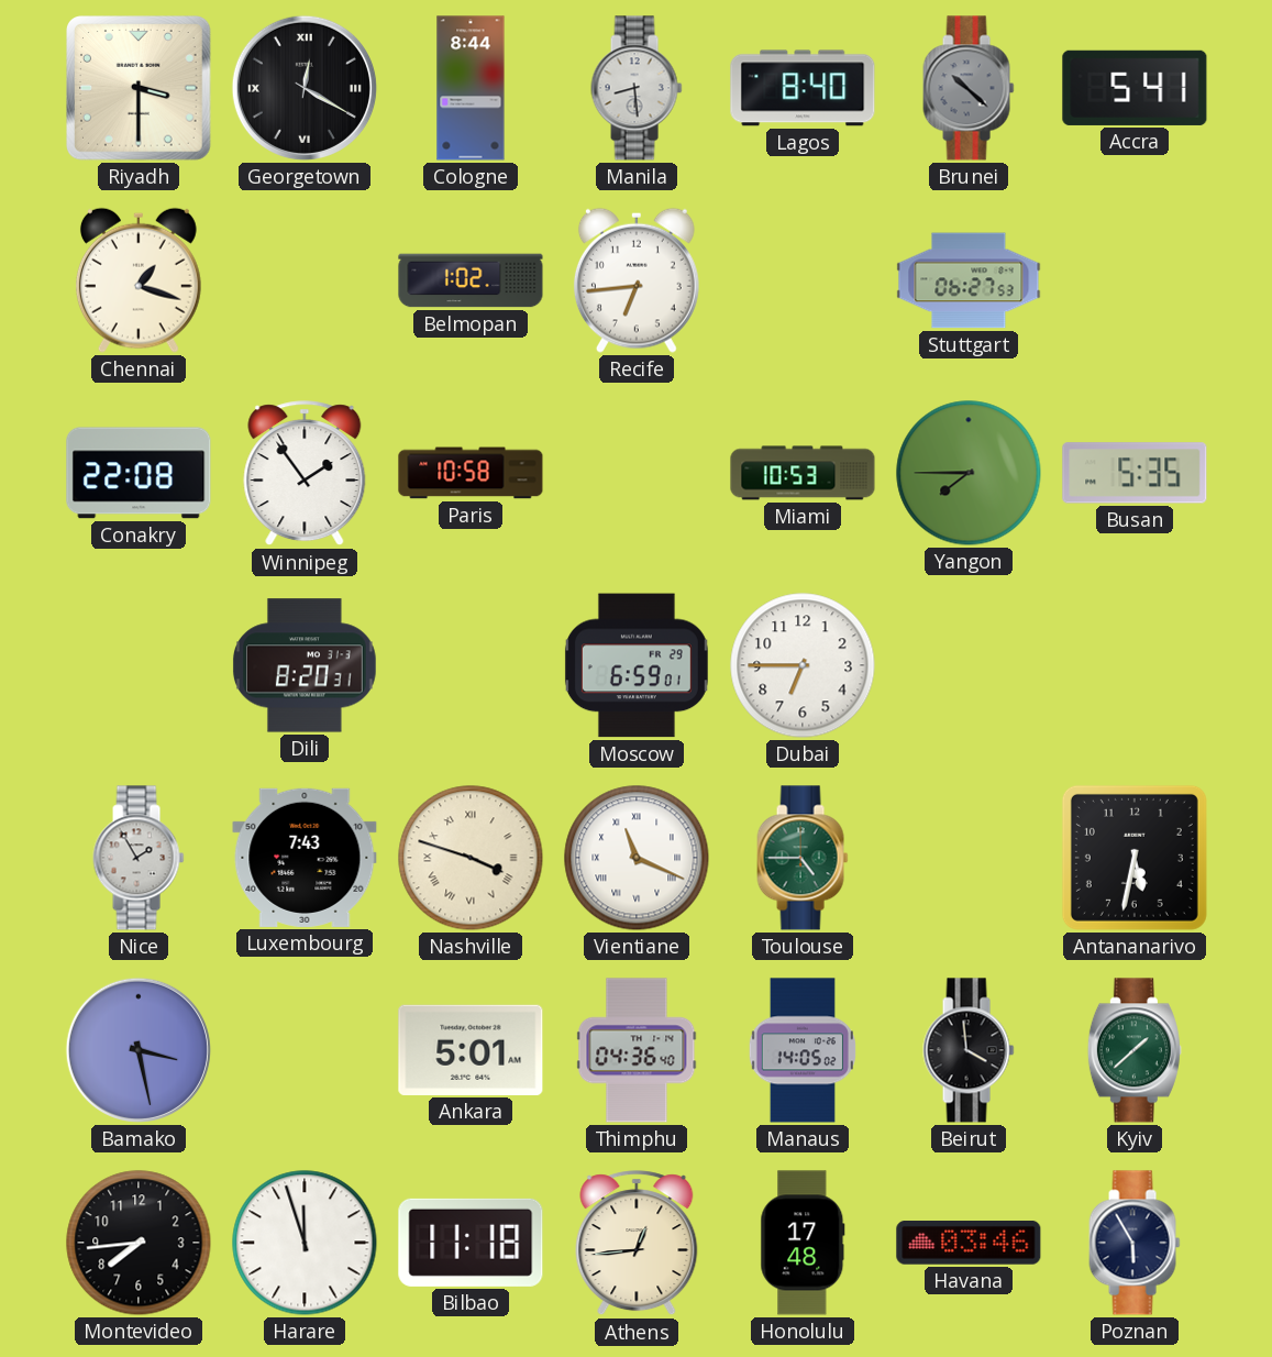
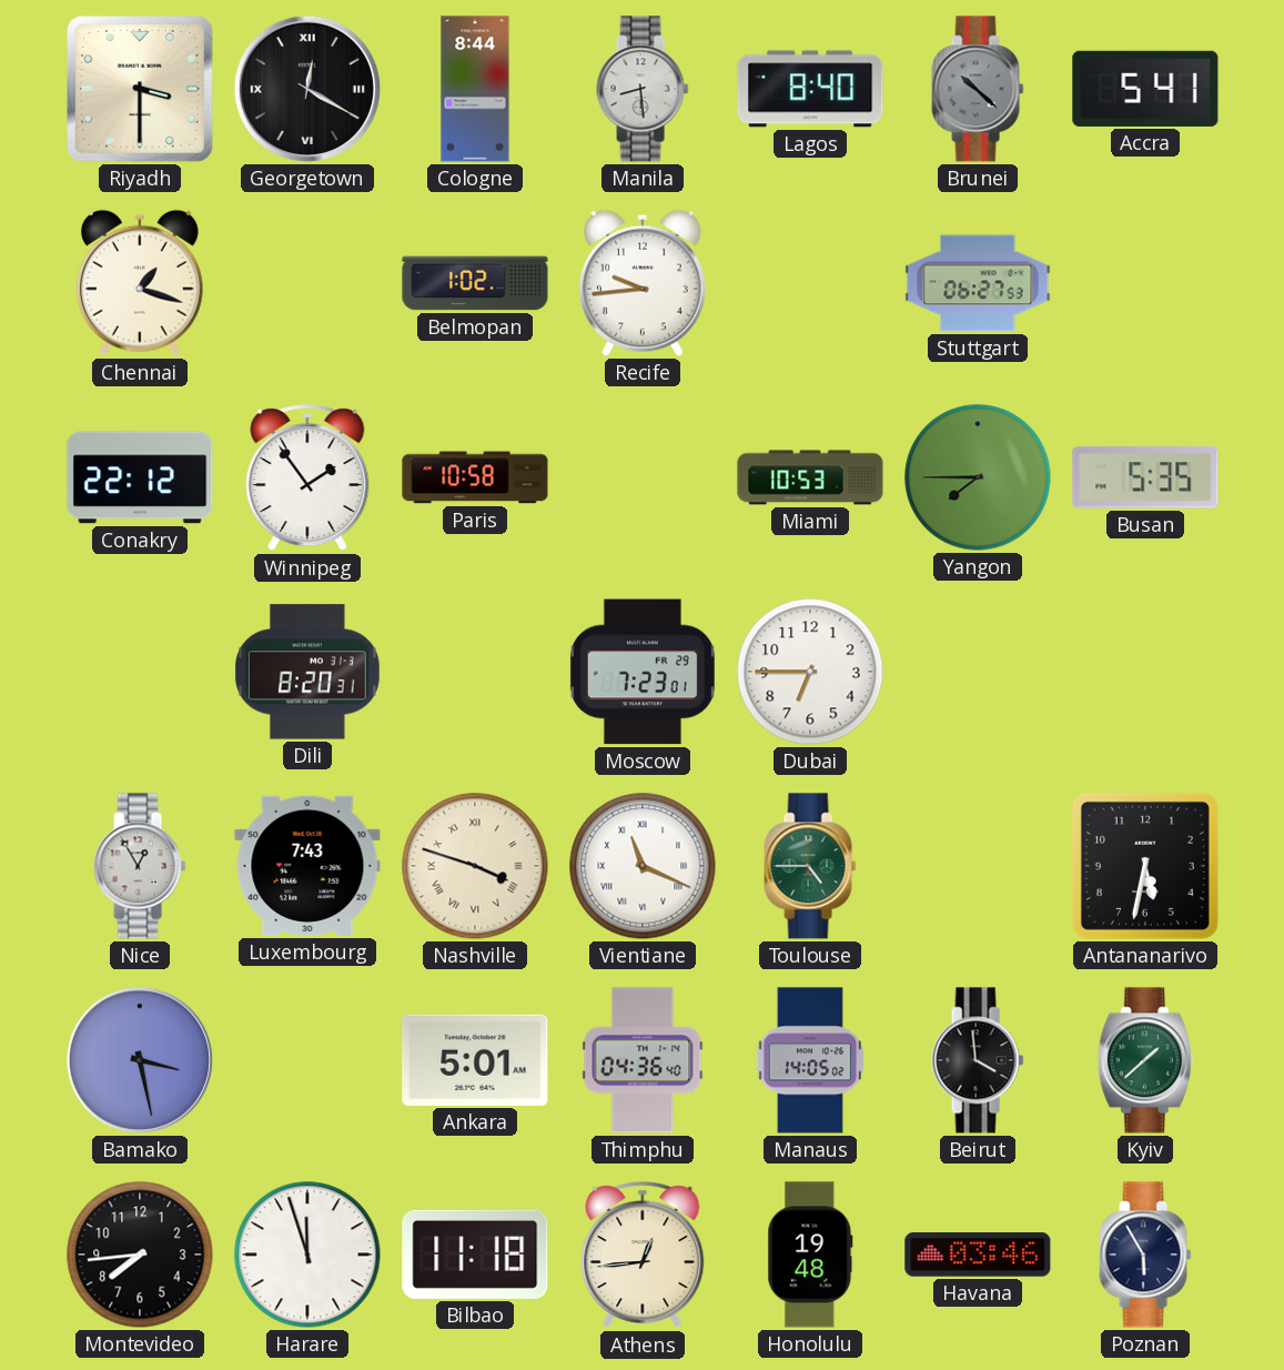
Recife: 6:44 -> 9:44 (643, 283)
Conakry: 22:08 -> 22:12 (140, 477)
Moscow: 6:59 -> 7:23 (643, 672)
Nice: 1:55 -> 12:55 (140, 866)
Honolulu: 17:48 -> 19:48 (810, 1255)
